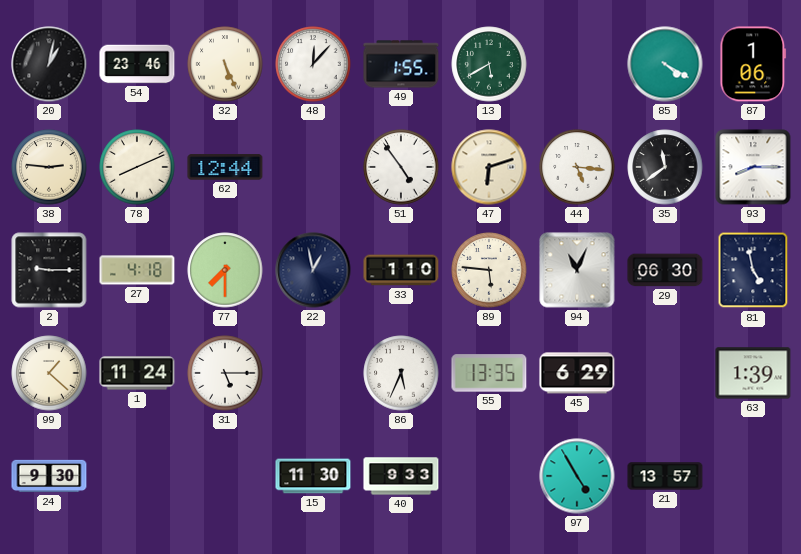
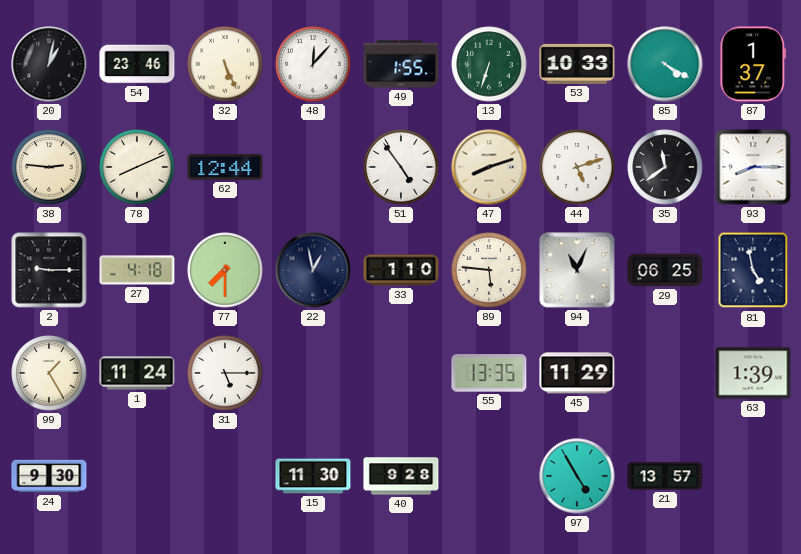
13: 5:40 -> 6:33 (489, 64)
53: none -> 10:33 (577, 64)
87: 1:06 -> 1:37 (753, 64)
47: 6:12 -> 8:12 (489, 167)
44: 5:16 -> 5:12 (577, 167)
29: 06:30 -> 06:25 (665, 270)
99: 1:22 -> 1:25 (49, 373)
86: 5:34 -> none (401, 373)
45: 6:29 -> 11:29 (577, 373)
40: 9:33 -> 9:28 (401, 476)
